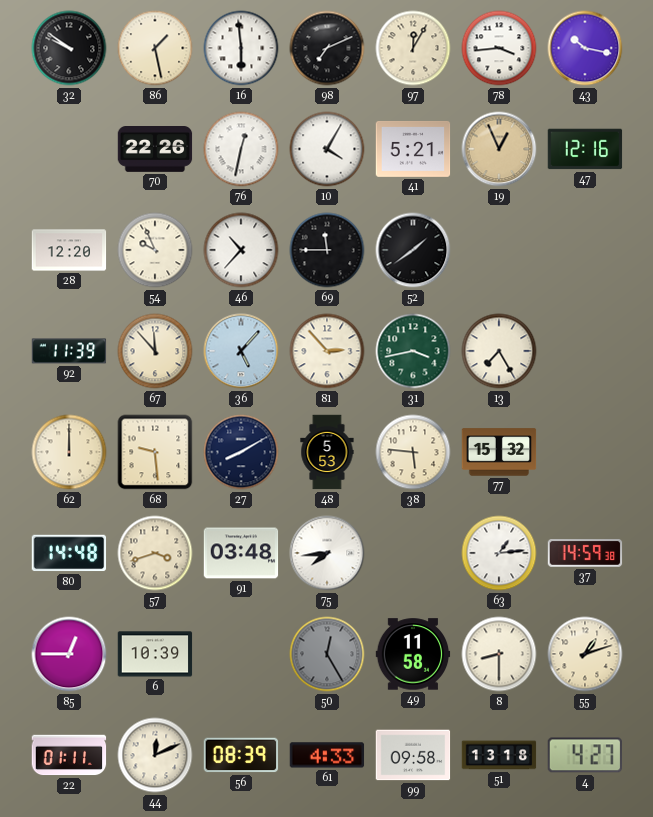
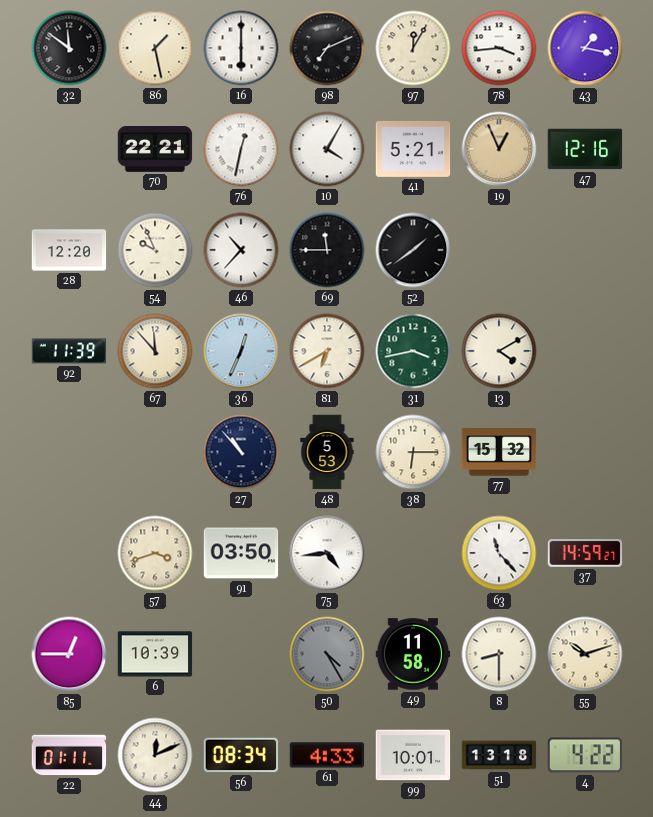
32: 9:51 -> 11:51 (69, 48)
16: 5:59 -> 6:00 (241, 48)
43: 10:17 -> 1:17 (585, 48)
70: 22:26 -> 22:21 (155, 150)
36: 5:07 -> 12:34 (241, 351)
81: 2:53 -> 6:40 (327, 351)
13: 7:25 -> 4:10 (499, 351)
62: 12:00 -> none (69, 452)
68: 9:29 -> none (155, 452)
27: 8:10 -> 10:53 (241, 452)
38: 5:46 -> 6:15 (413, 452)
80: 14:48 -> none (69, 553)
91: 03:48 -> 03:50 (241, 553)
75: 7:44 -> 4:44 (327, 553)
63: 1:14 -> 11:23 (499, 553)
37: 14:59:38 -> 14:59:27 (585, 554)
50: 12:25 -> 4:25 (327, 654)
55: 1:12 -> 10:12 (585, 654)
56: 08:39 -> 08:34 (241, 755)
99: 09:58 -> 10:01 (413, 755)
4: 4:27 -> 4:22 (584, 755)
